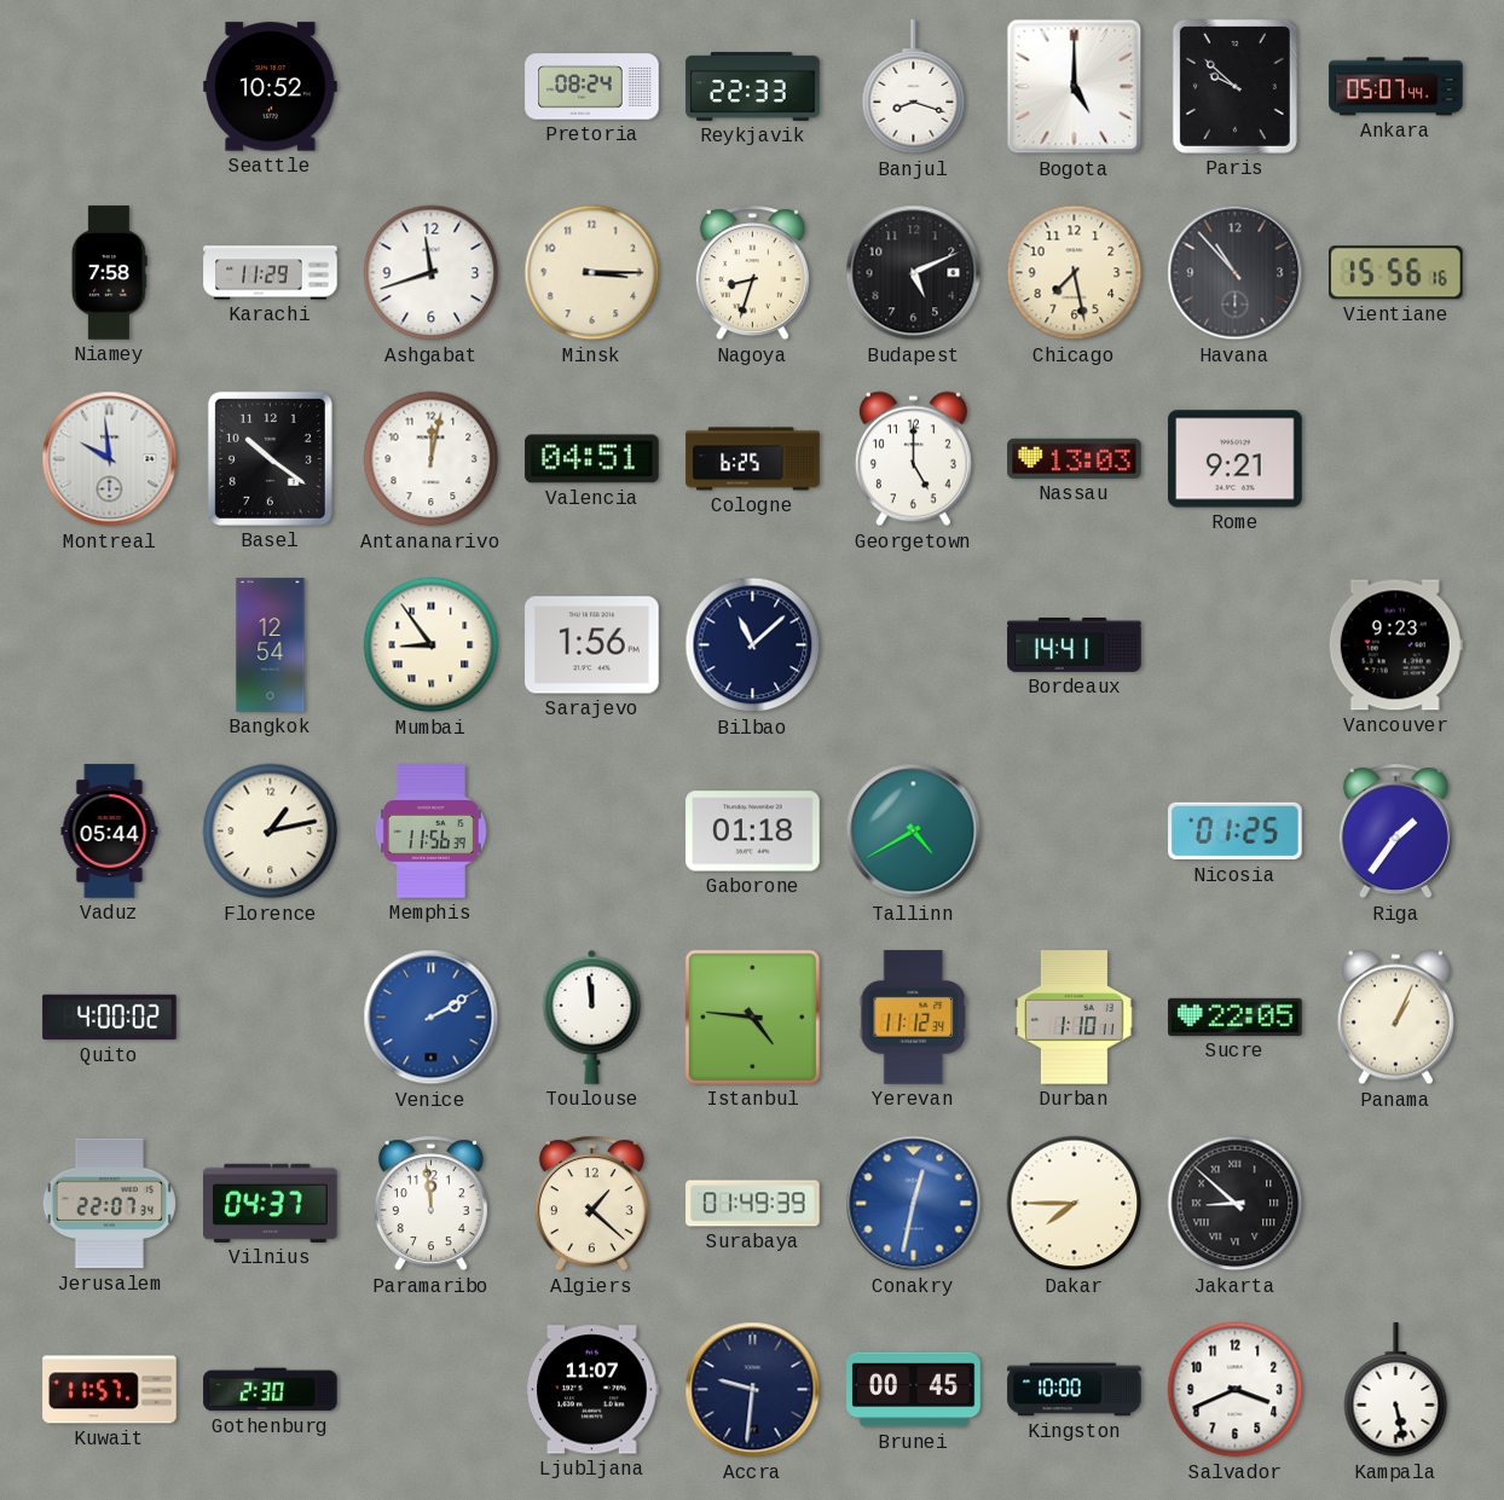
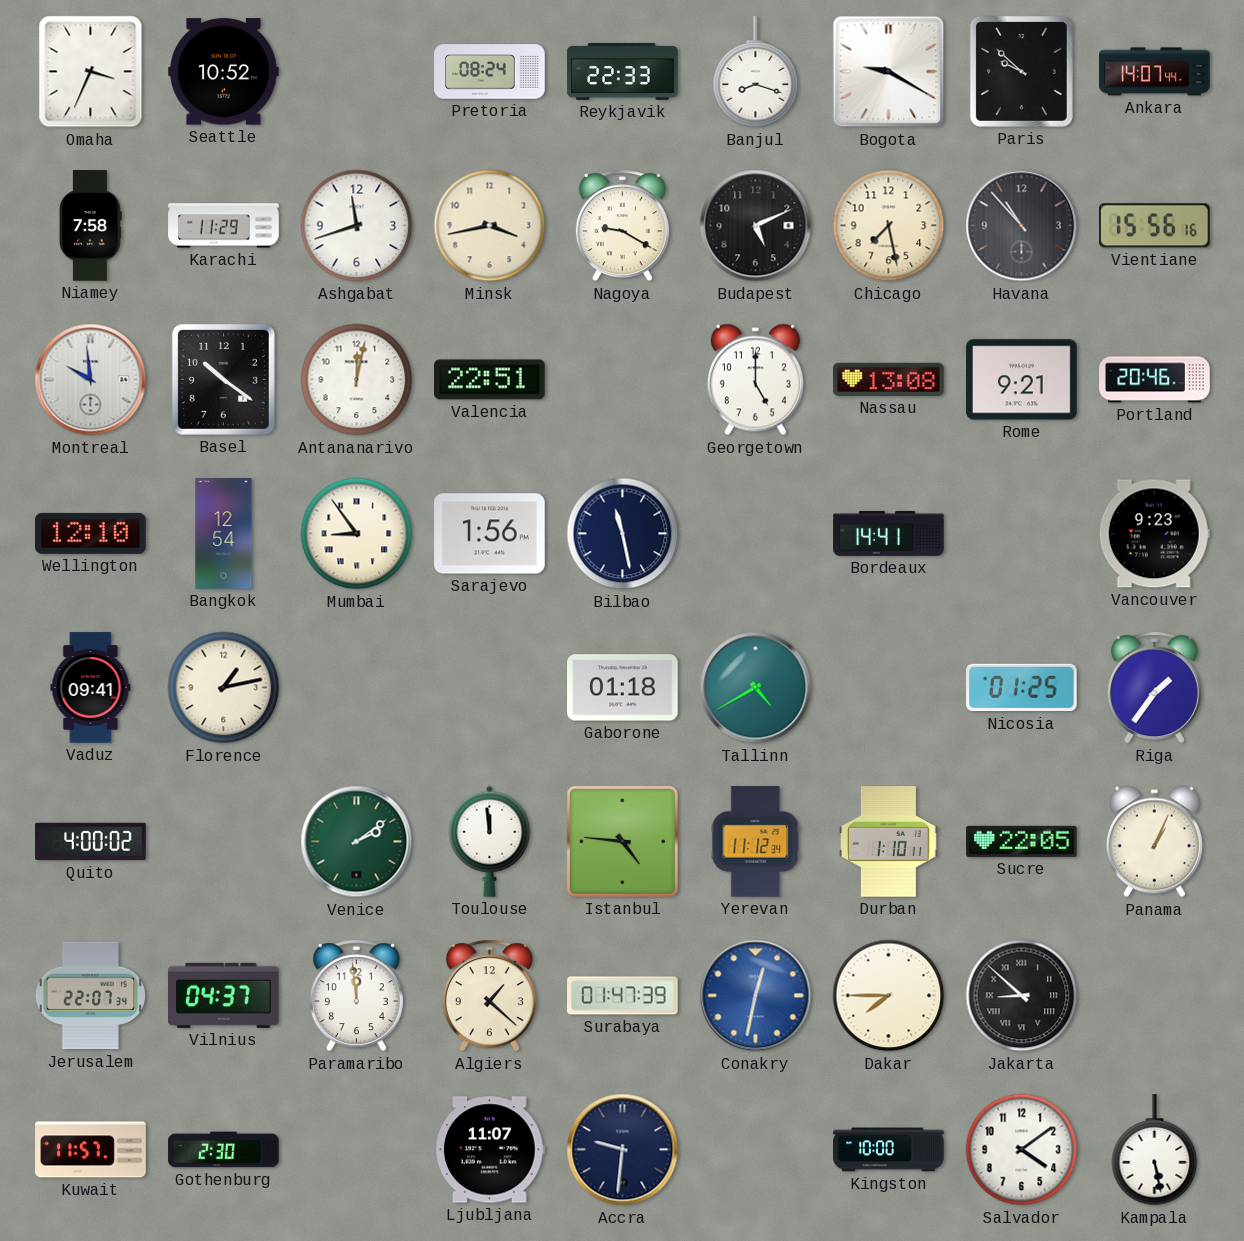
Omaha: none -> 3:34 (91, 72)
Bogota: 5:00 -> 9:20 (889, 72)
Ankara: 05:07 -> 14:07 (1155, 72)
Minsk: 3:15 -> 3:43 (490, 226)
Nagoya: 8:33 -> 9:20 (622, 226)
Valencia: 04:51 -> 22:51 (490, 380)
Cologne: 6:25 -> none (753, 459)
Nassau: 13:03 -> 13:08 (889, 379)
Portland: none -> 20:46 (1155, 380)
Wellington: none -> 12:10 (91, 533)
Bilbao: 11:08 -> 11:28 (623, 534)
Vaduz: 05:44 -> 09:41 (91, 688)
Memphis: 11:56 -> none (430, 832)
Venice: 2:10 -> 2:09 (357, 842)
Venice dial: blue -> green (357, 842)
Surabaya: 01:49 -> 01:47 (623, 996)
Brunei: 00:45 -> none (914, 1390)
Salvador: 3:41 -> 4:09 (1022, 1150)
